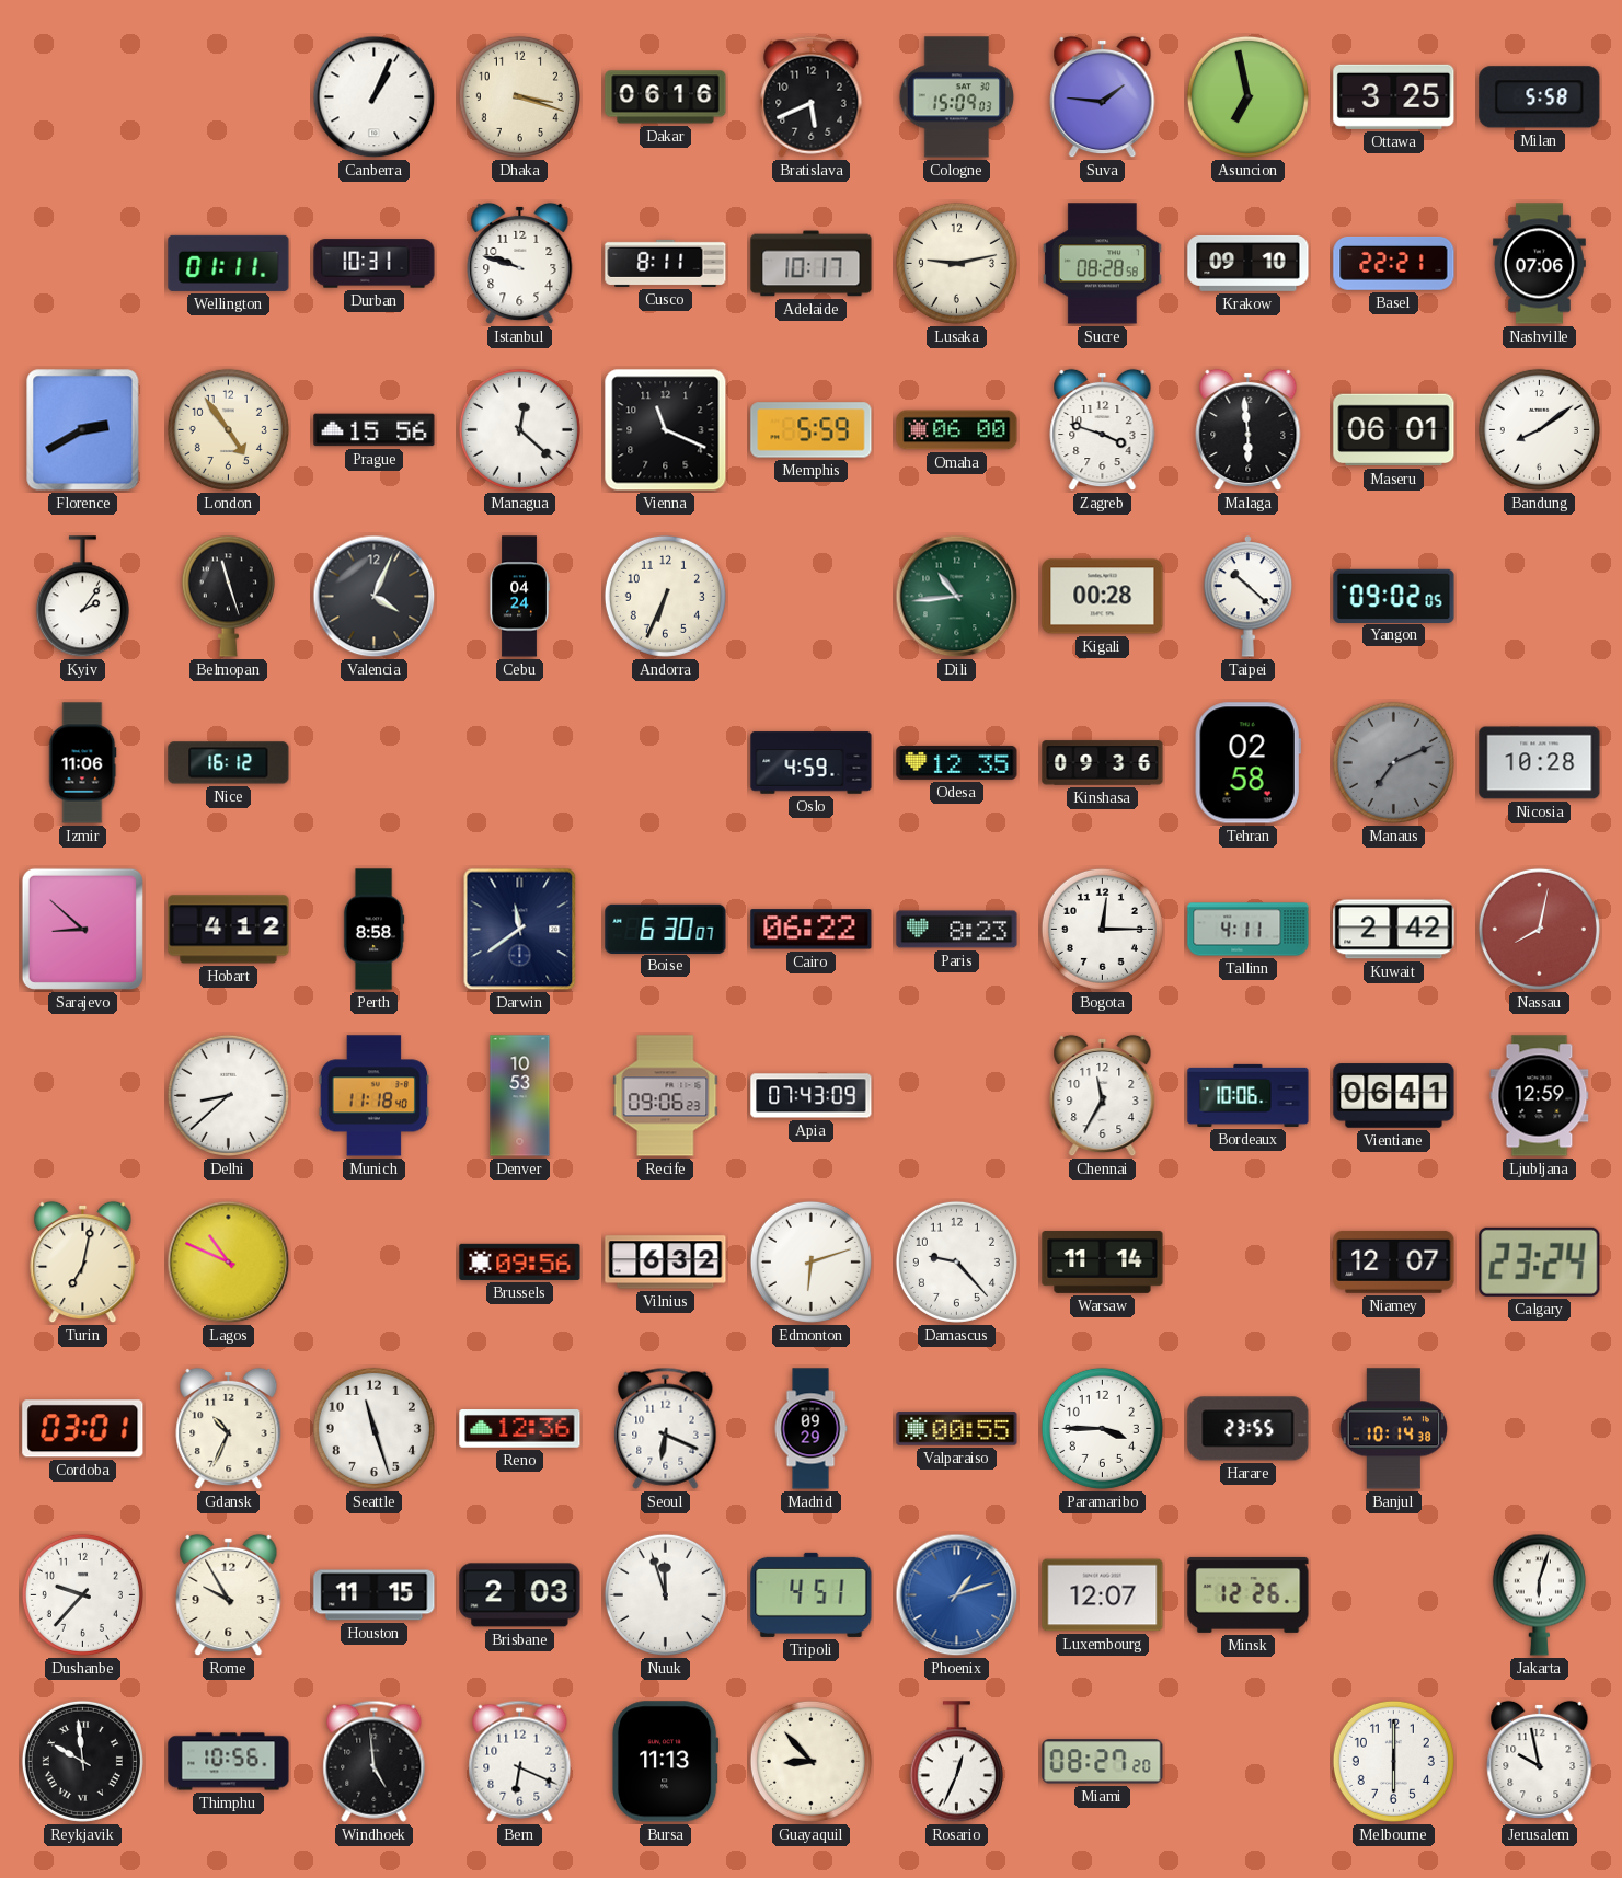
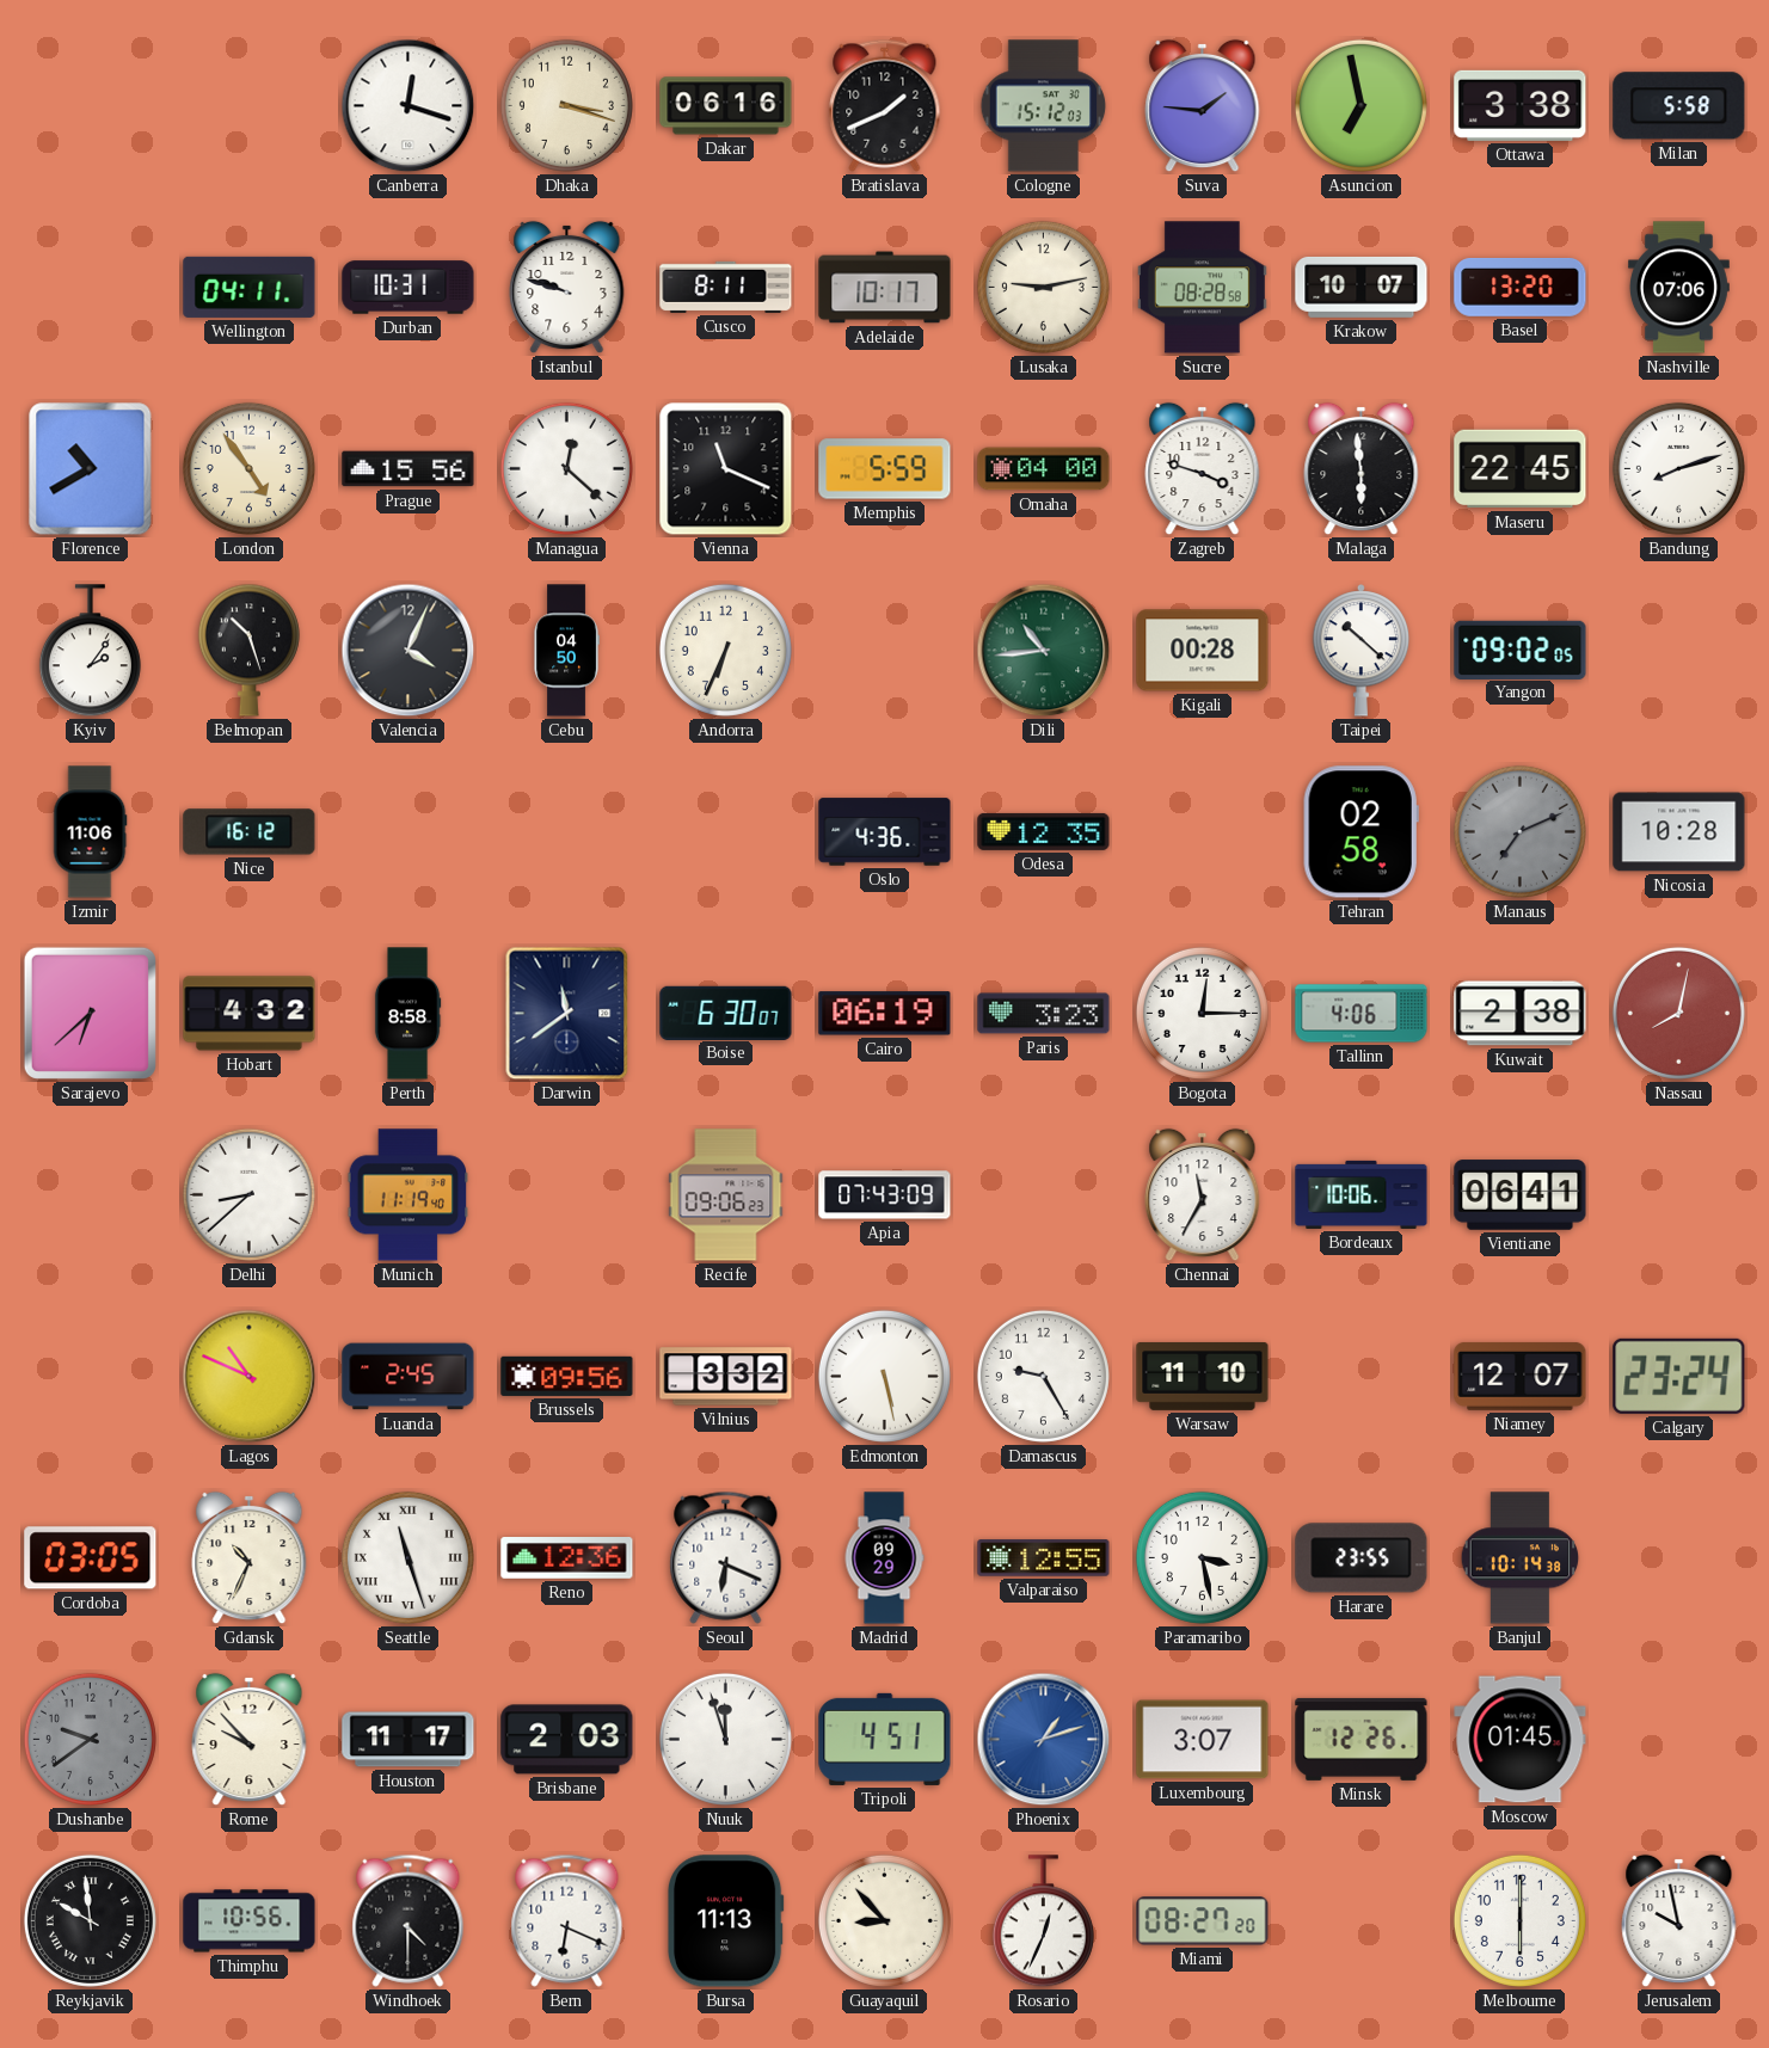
Canberra: 1:04 -> 12:18 (409, 106)
Bratislava: 5:41 -> 1:41 (885, 105)
Cologne: 15:09 -> 15:12 (1044, 106)
Ottawa: 3:25 -> 3:38 (1521, 105)
Wellington: 01:11 -> 04:11 (250, 287)
Krakow: 09:10 -> 10:07 (1362, 287)
Basel: 22:21 -> 13:20 (1521, 288)
Florence: 2:40 -> 10:40 (91, 469)
Omaha: 06:00 -> 04:00 (1044, 469)
Maseru: 06:01 -> 22:45 (1521, 469)
Bandung: 8:09 -> 8:12 (1678, 468)
Belmopan: 11:27 -> 10:27 (248, 650)
Cebu: 04:24 -> 04:50 (566, 651)
Oslo: 4:59 -> 4:36 (885, 832)
Kinshasa: 09:36 -> none (1103, 763)
Sarajevo: 8:52 -> 6:38 (90, 1013)
Hobart: 4:12 -> 4:32 (250, 1014)
Cairo: 06:22 -> 06:19 (885, 1014)
Paris: 8:23 -> 3:23 (1044, 1014)
Tallinn: 4:11 -> 4:06 (1362, 1014)
Kuwait: 2:42 -> 2:38 (1521, 1014)
Munich: 11:18 -> 11:19 (409, 1195)
Denver: 10:53 -> none (520, 1096)
Ljubljana: 12:59 -> none (1540, 1096)
Turin: 7:02 -> none (83, 1263)
Luanda: none -> 2:45 (409, 1377)
Vilnius: 6:32 -> 3:32 (726, 1377)
Edmonton: 6:12 -> 5:28 (884, 1376)
Damascus: 9:23 -> 9:25 (1043, 1376)
Warsaw: 11:14 -> 11:10 (1203, 1376)
Cordoba: 03:01 -> 03:05 (91, 1558)
Seattle numerals: Arabic -> Roman (407, 1557)
Valparaiso: 00:55 -> 12:55 (1044, 1558)
Paramaribo: 3:45 -> 3:28 (1202, 1557)
Dushanbe: 9:37 -> 9:39 (90, 1739)
Dushanbe dial: white -> grey (90, 1739)
Rome: 9:55 -> 9:53 (250, 1740)
Houston: 11:15 -> 11:17 (409, 1740)
Luxembourg: 12:07 -> 3:07 (1203, 1740)
Moscow: none -> 01:45 (1521, 1740)
Jakarta: 6:03 -> none (1539, 1594)
Windhoek: 4:59 -> 4:30 (409, 1920)
